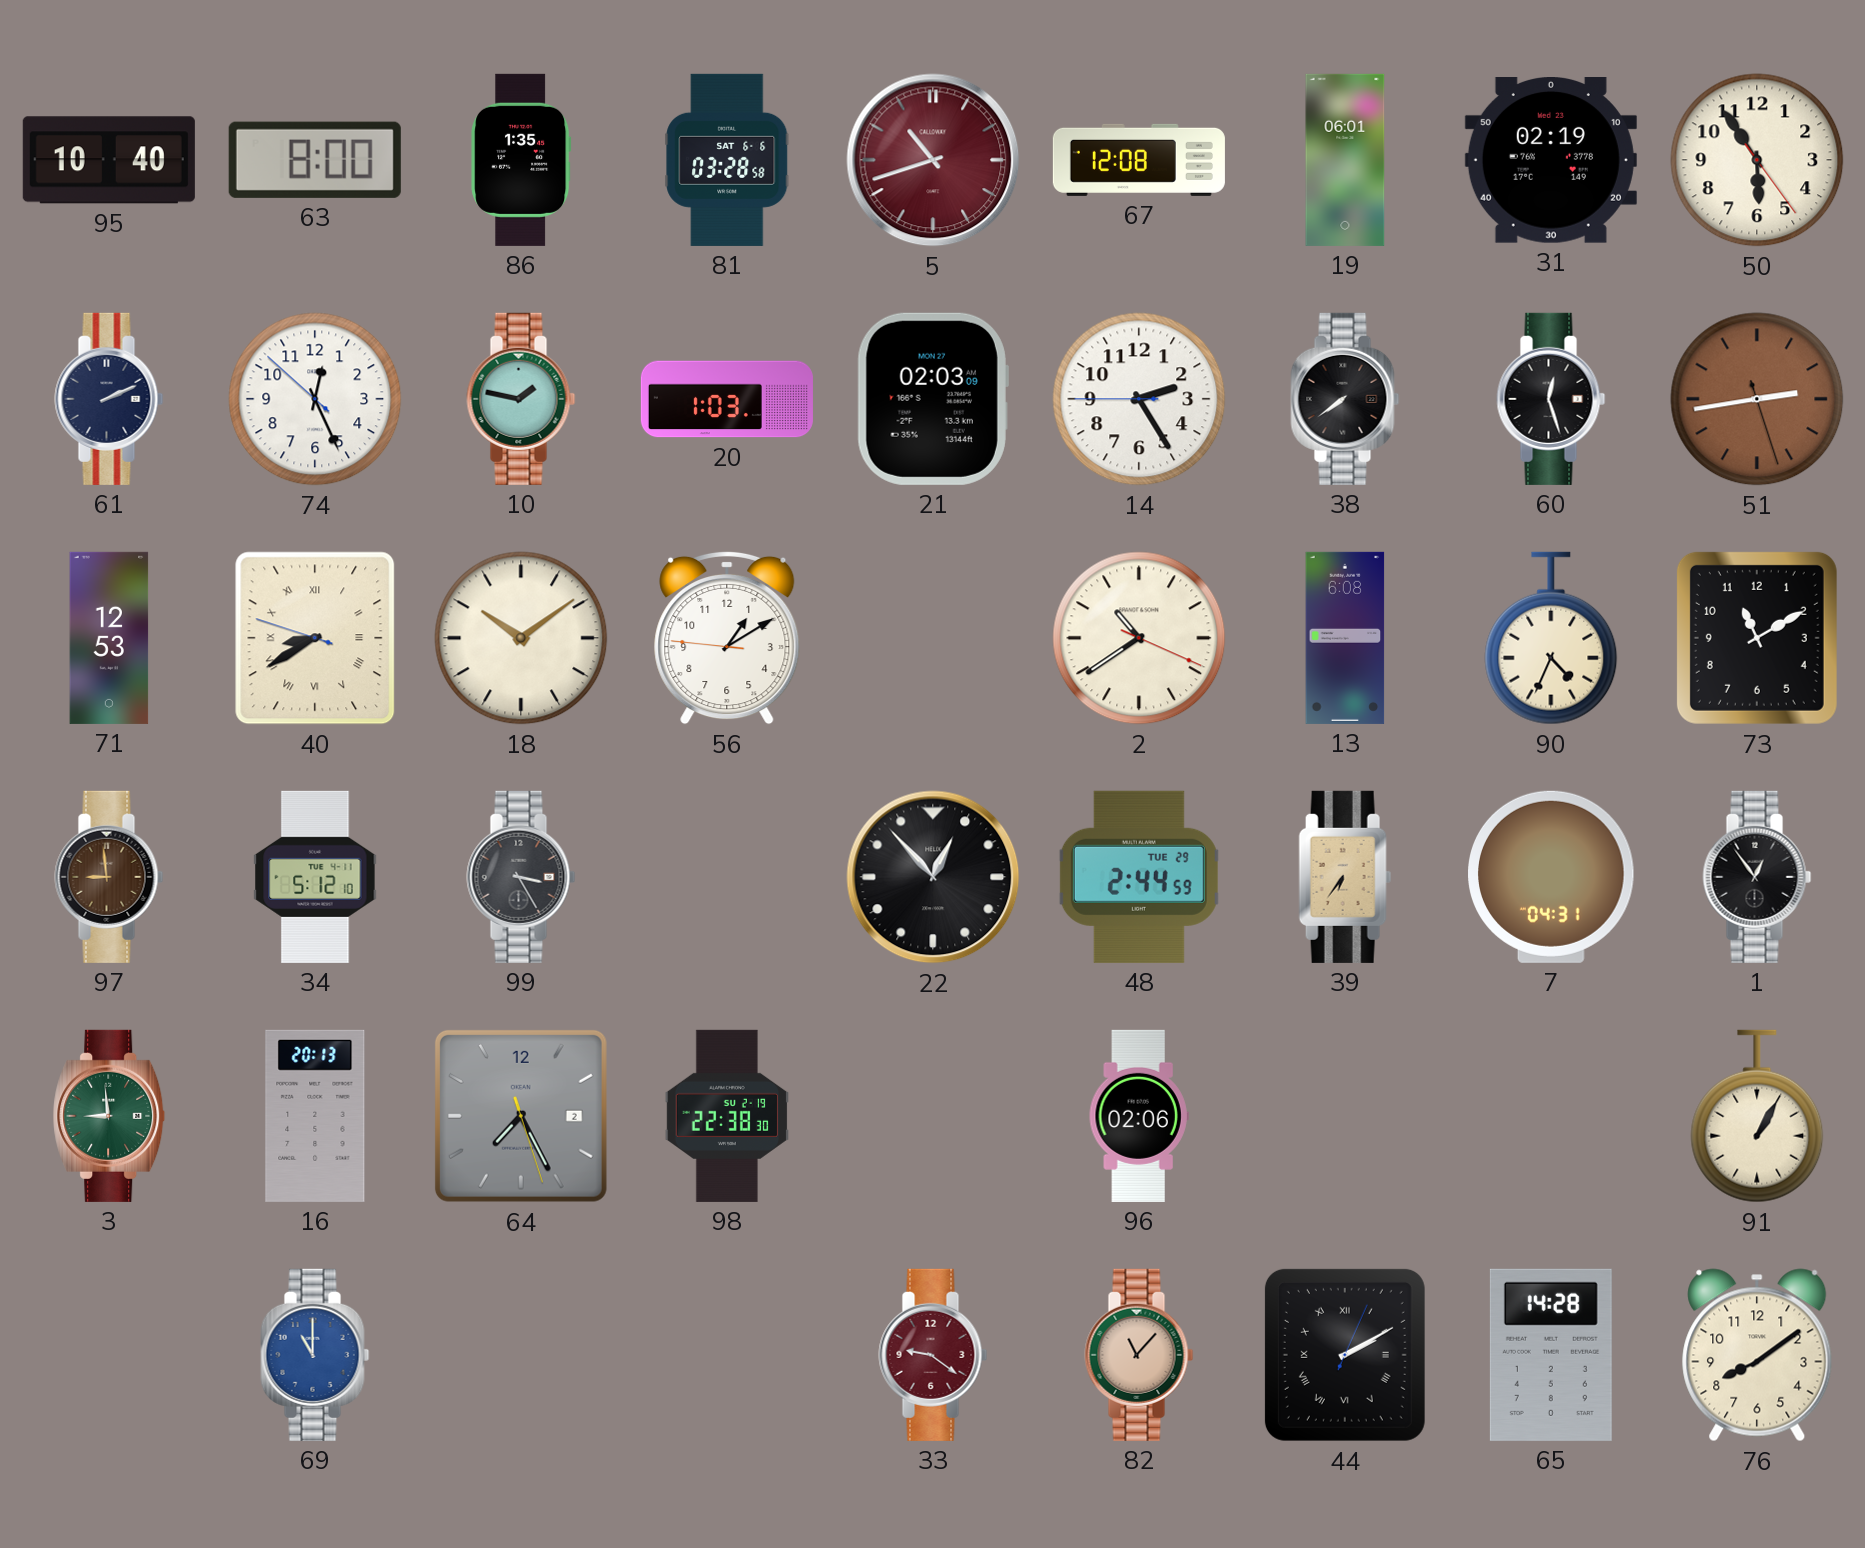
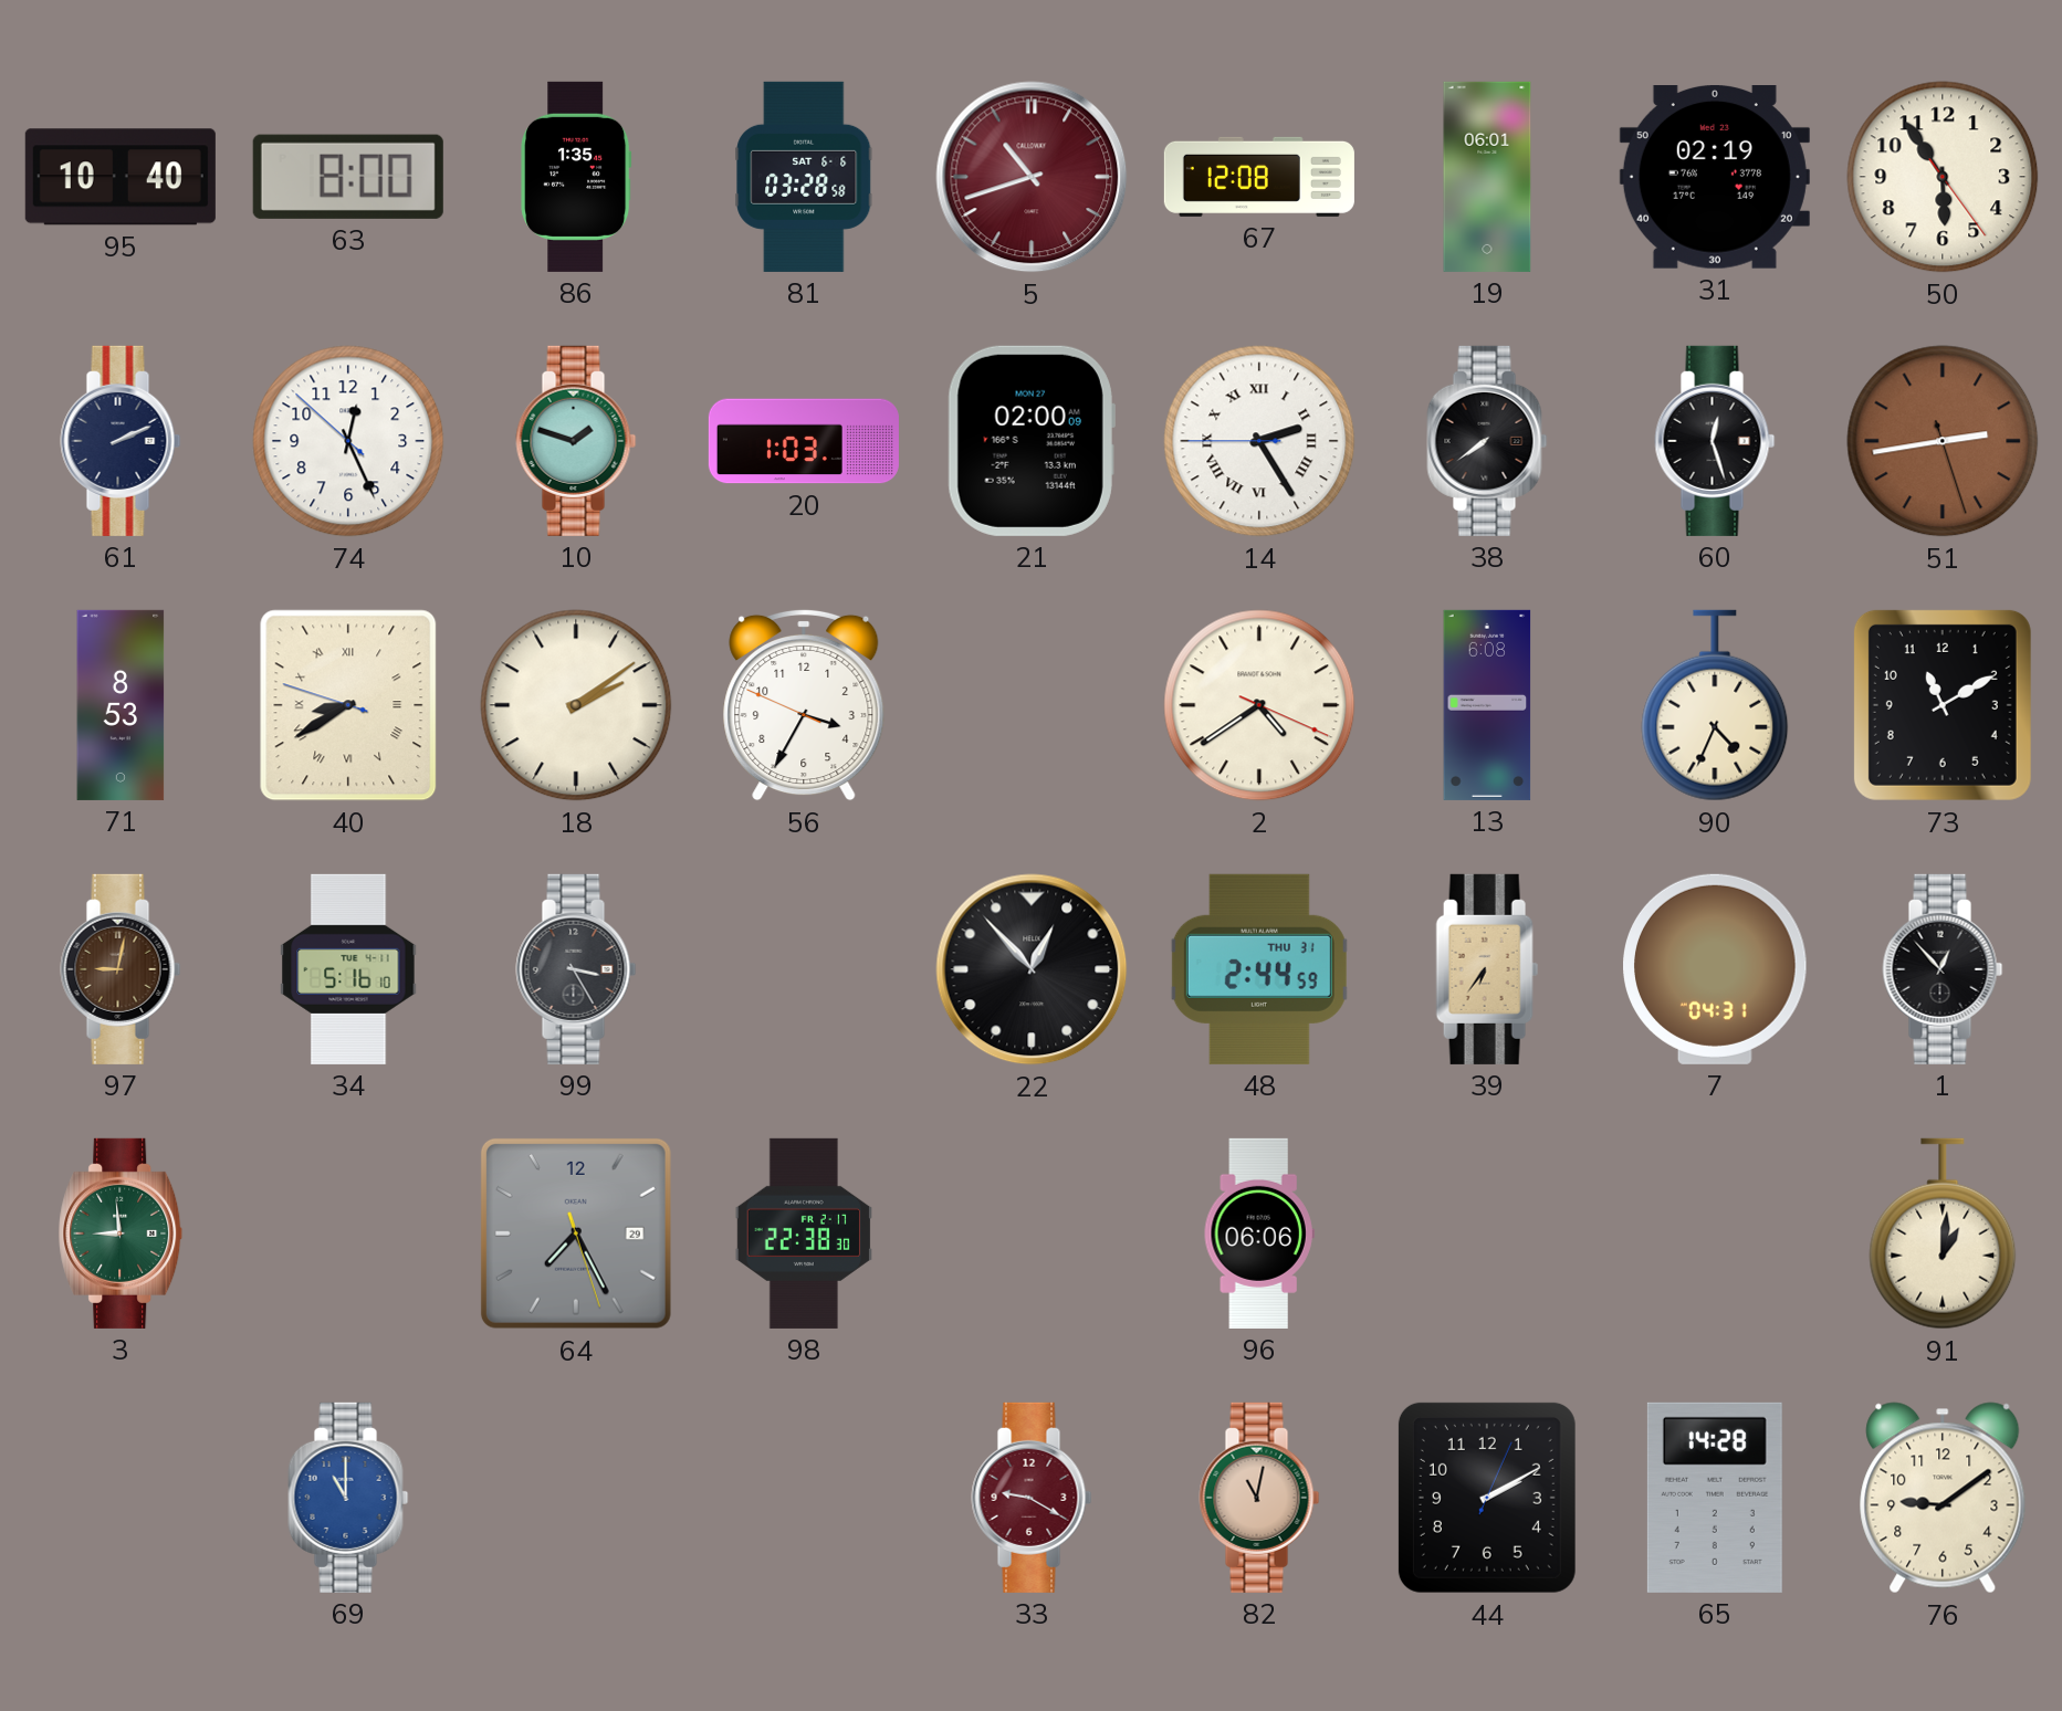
10: 1:47 -> 1:48 (576, 441)
21: 02:03 -> 02:00 (1032, 441)
14 numerals: Arabic -> Roman (1259, 441)
71: 12:53 -> 8:53 (121, 705)
18: 10:09 -> 2:09 (576, 705)
56: 1:09 -> 3:34 (804, 705)
2: 10:39 -> 4:39 (1259, 705)
97: 8:59 -> 9:02 (121, 969)
34: 5:12 -> 5:16 (348, 969)
48 date: TUE 29 -> THU 31 (1259, 969)
1: 12:54 -> 12:53 (1943, 969)
16: 20:13 -> none (315, 1116)
64 date: 2 -> 29 (576, 1234)
98 date: SU 2-19 -> FR 2-17 (803, 1234)
96: 02:06 -> 06:06 (1259, 1234)
91: 1:05 -> 1:01 (1943, 1234)
33: 9:21 -> 9:20 (1032, 1498)
82: 11:07 -> 11:02 (1259, 1498)
44 numerals: Roman -> Arabic (1487, 1498)
76: 8:09 -> 9:09 (1943, 1498)
